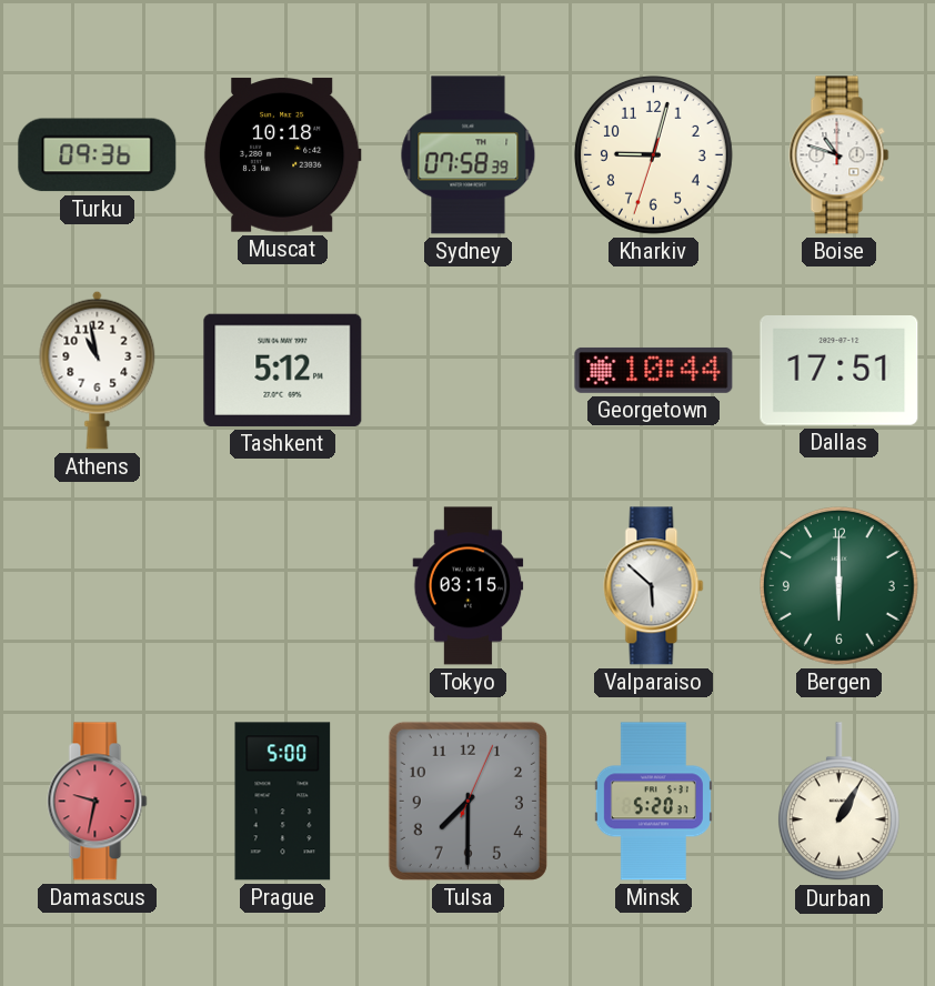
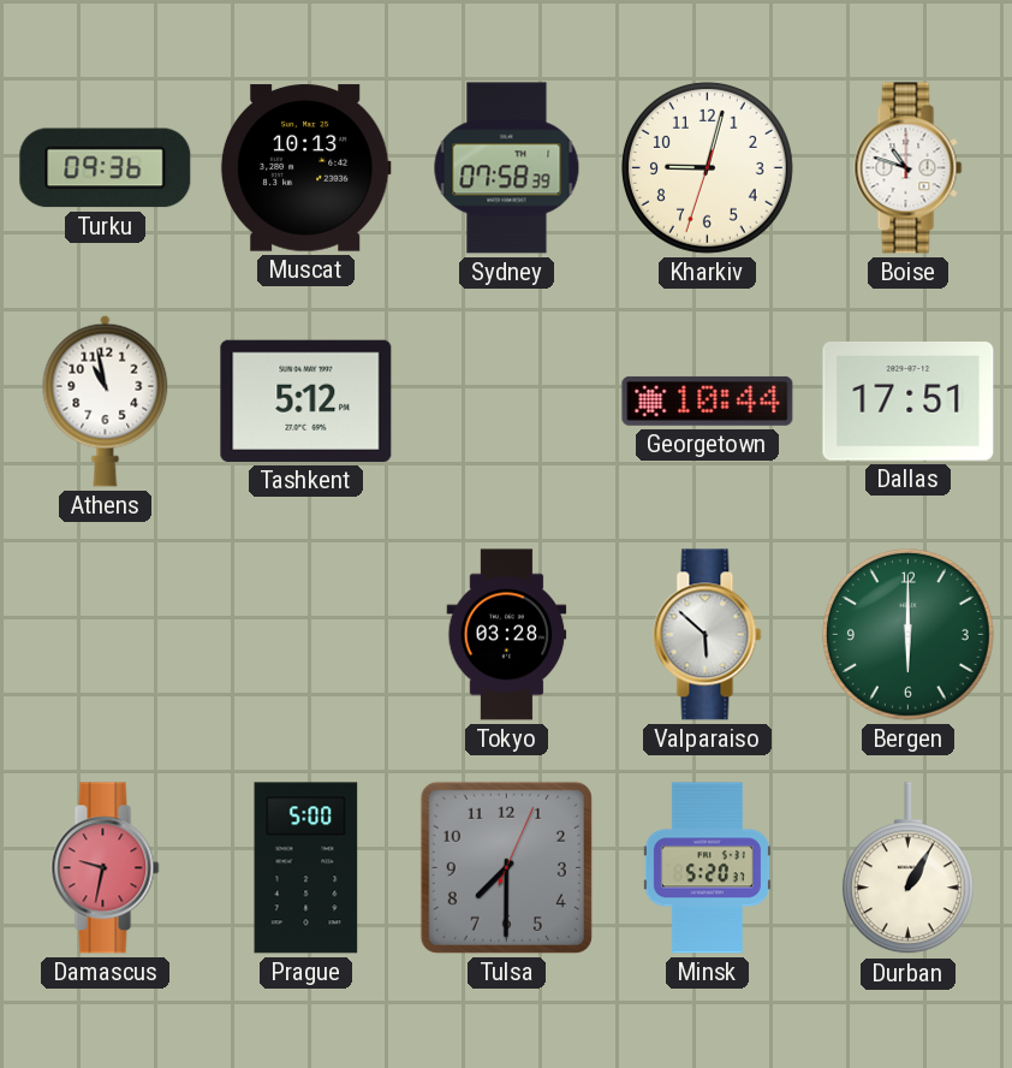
Muscat: 10:18 -> 10:13 (305, 168)
Tokyo: 03:15 -> 03:28 (507, 635)
